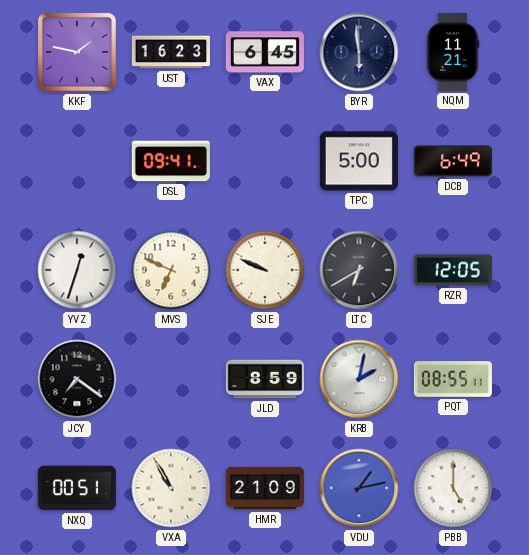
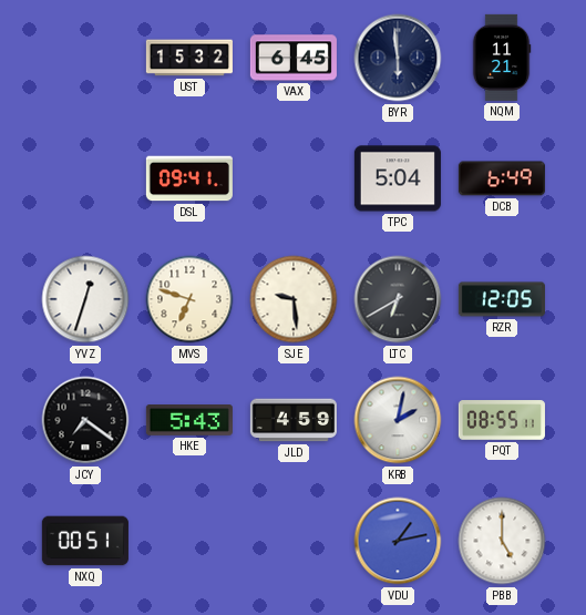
KKF: 1:47 -> none (78, 53)
UST: 16:23 -> 15:32 (189, 58)
TPC: 5:00 -> 5:04 (398, 178)
MVS: 6:49 -> 6:48 (189, 299)
SJE: 9:49 -> 9:29 (294, 299)
HKE: none -> 5:43 (189, 420)
JLD: 8:59 -> 4:59 (294, 420)
VXA: 10:55 -> none (171, 488)
HMR: 21:09 -> none (265, 488)
